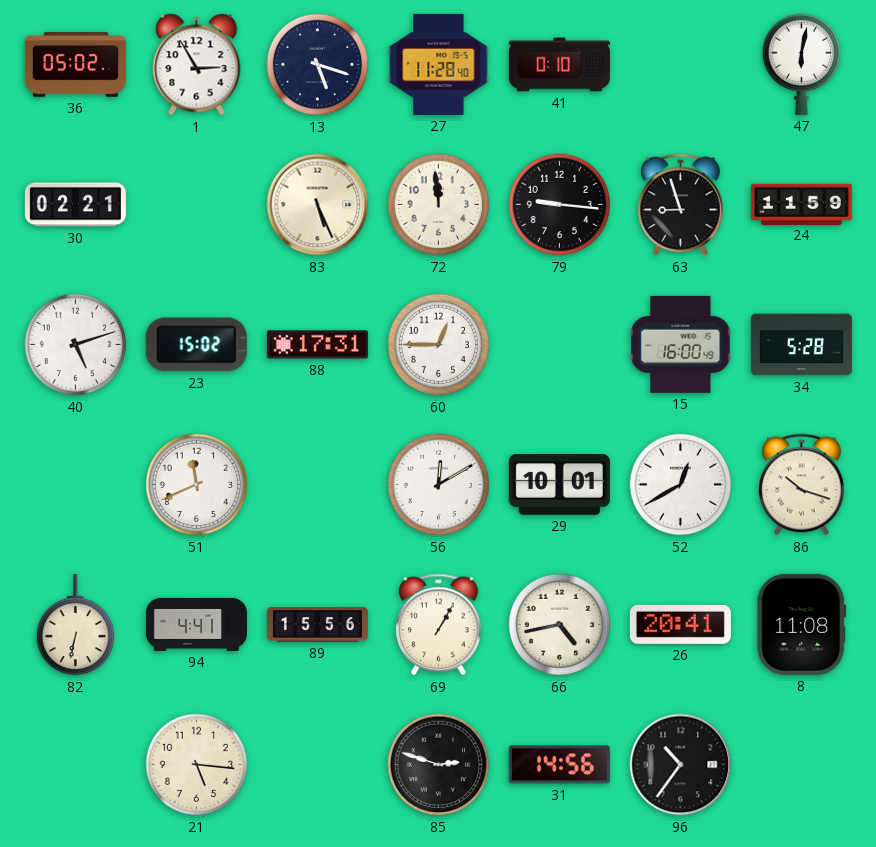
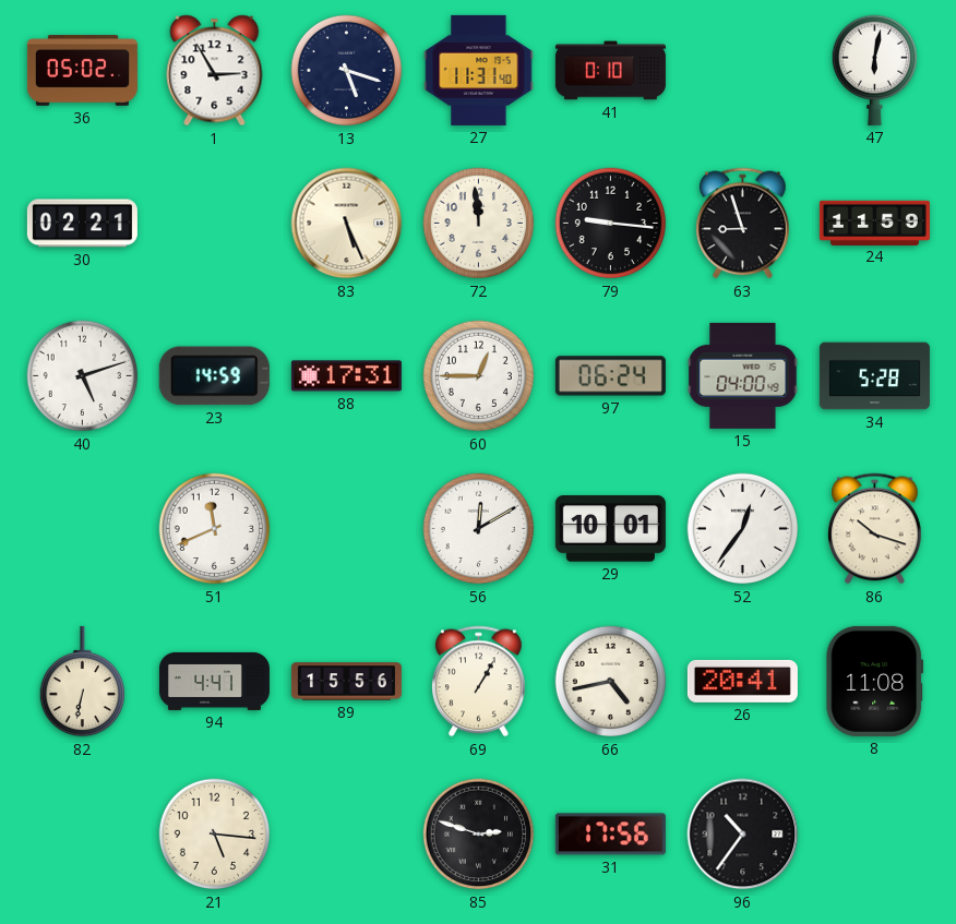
27: 11:28 -> 11:31 (479, 70)
23: 15:02 -> 14:59 (214, 376)
97: none -> 06:24 (610, 376)
15: 16:00 -> 04:00 (743, 375)
52: 12:40 -> 12:36 (743, 529)
31: 14:56 -> 17:56 (610, 835)
